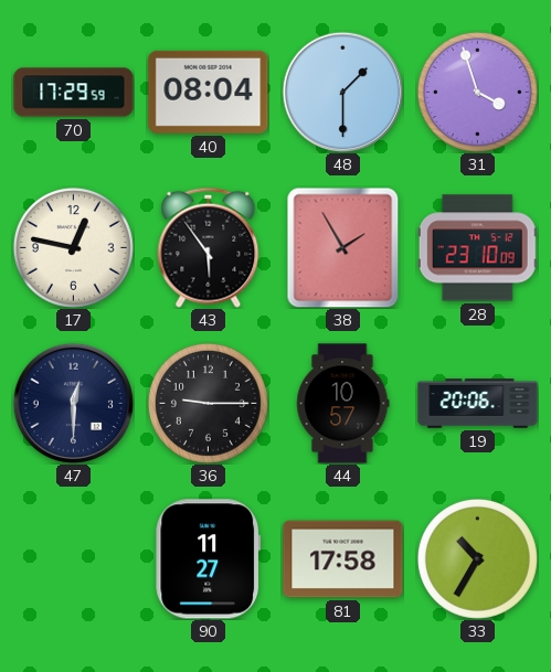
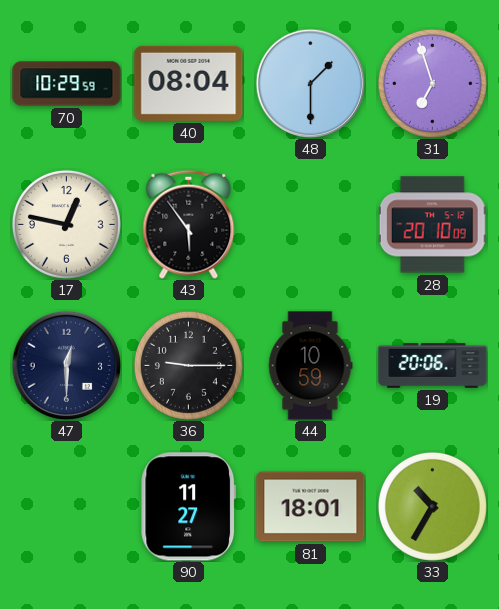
70: 17:29 -> 10:29 (67, 84)
31: 3:57 -> 6:57 (432, 83)
38: 1:55 -> none (343, 247)
28: 23:10 -> 20:10 (432, 225)
44: 10:57 -> 10:59 (310, 366)
81: 17:58 -> 18:01 (311, 507)
